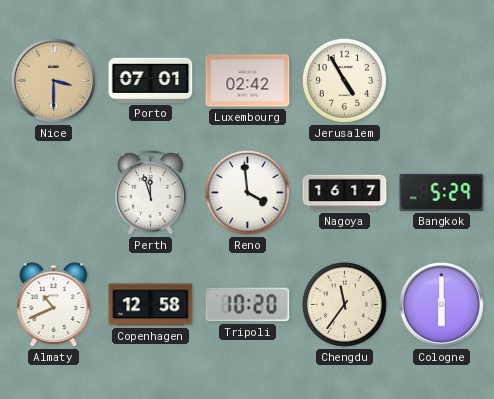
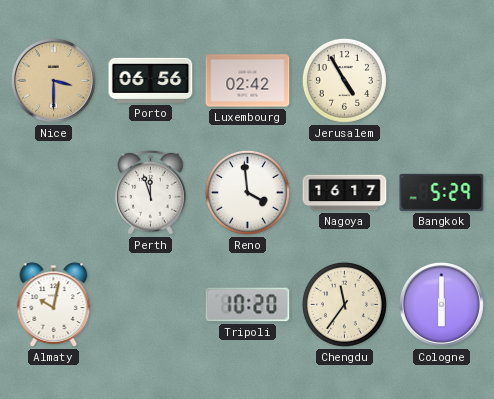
Porto: 07:01 -> 06:56 (151, 80)
Almaty: 10:41 -> 10:02 (54, 305)
Copenhagen: 12:58 -> none (151, 305)
